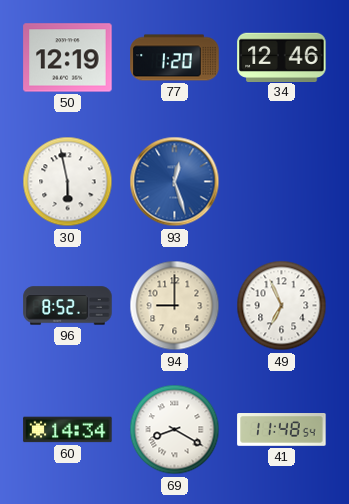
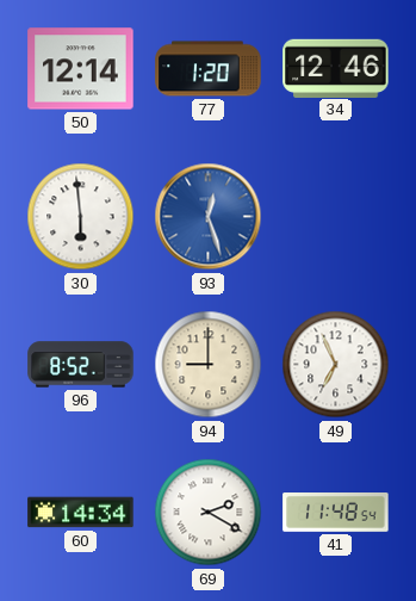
50: 12:19 -> 12:14 (81, 69)
30: 5:58 -> 5:59 (81, 217)
69: 8:20 -> 2:20 (209, 513)
